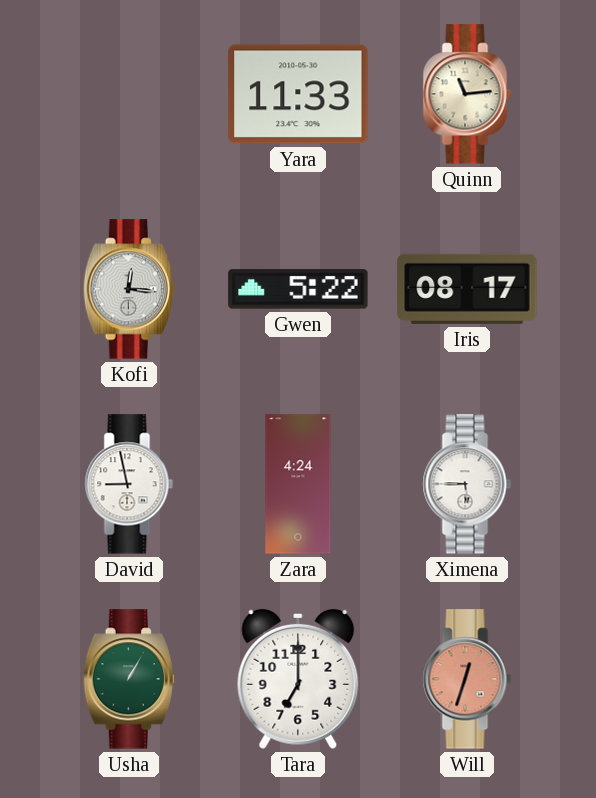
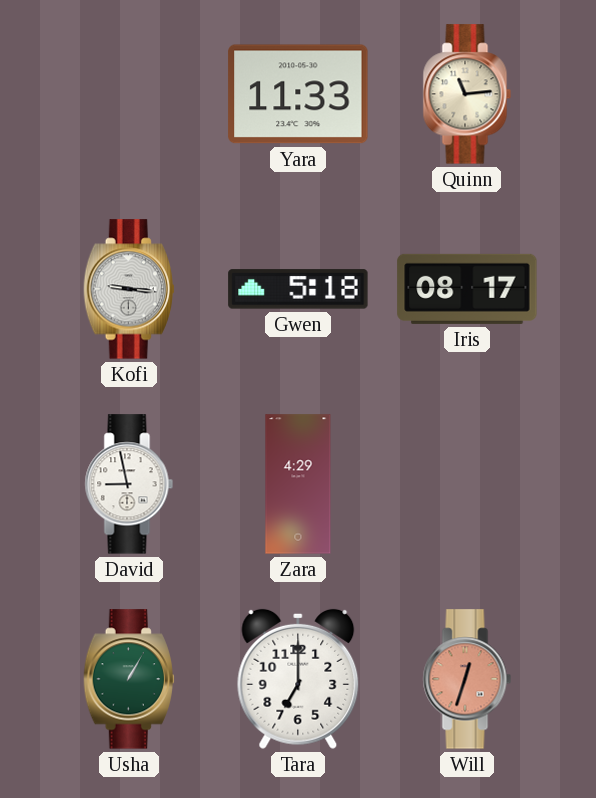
Kofi: 12:16 -> 9:16 (128, 289)
Gwen: 5:22 -> 5:18 (298, 289)
Zara: 4:24 -> 4:29 (298, 484)
Ximena: 5:45 -> none (467, 484)
